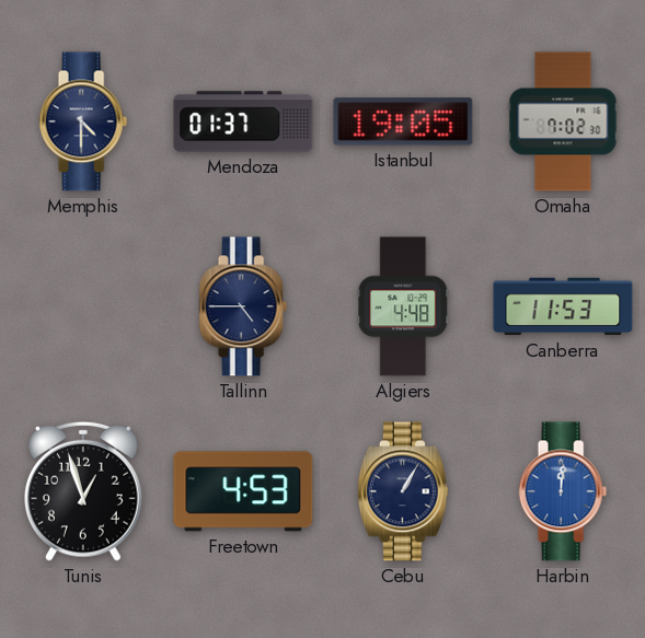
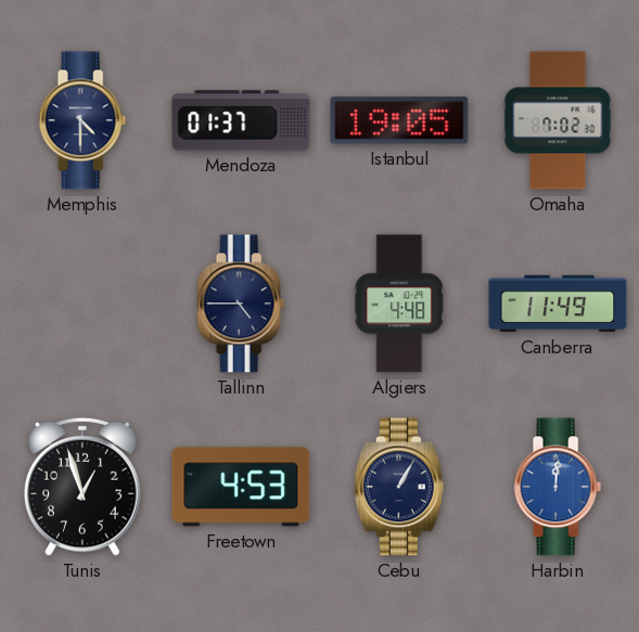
Canberra: 11:53 -> 11:49 (558, 304)
